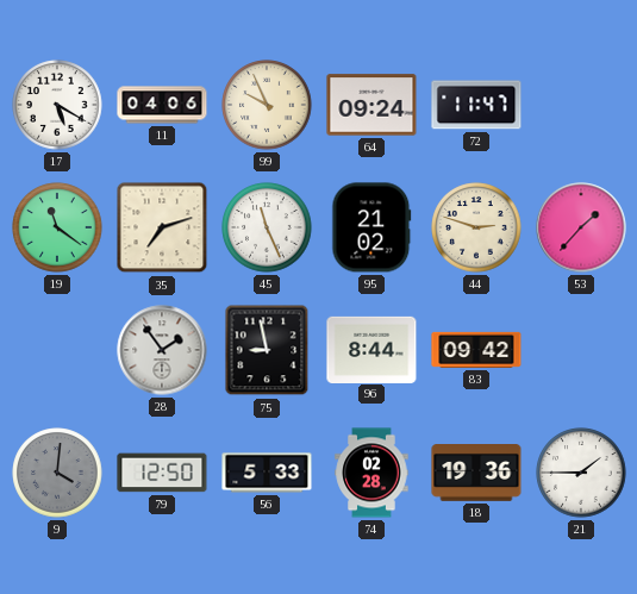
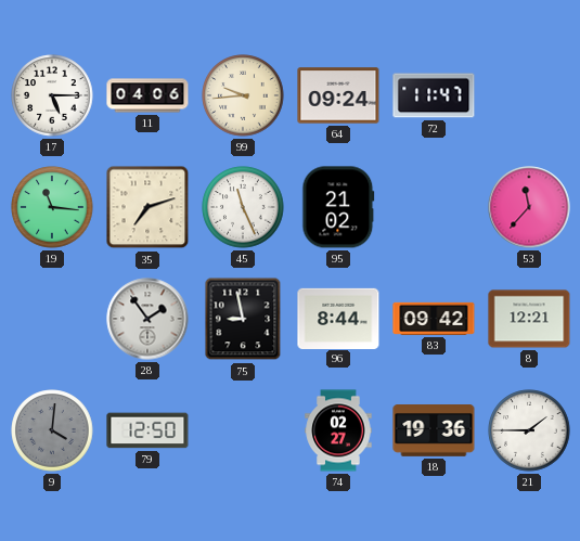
17: 5:20 -> 5:15 (52, 95)
99: 9:56 -> 9:44 (243, 95)
19: 11:21 -> 11:16 (52, 207)
44: 2:48 -> none (476, 227)
53: 1:37 -> 11:37 (529, 207)
8: none -> 12:21 (529, 319)
56: 5:33 -> none (267, 473)
74: 02:28 -> 02:27 (338, 430)
